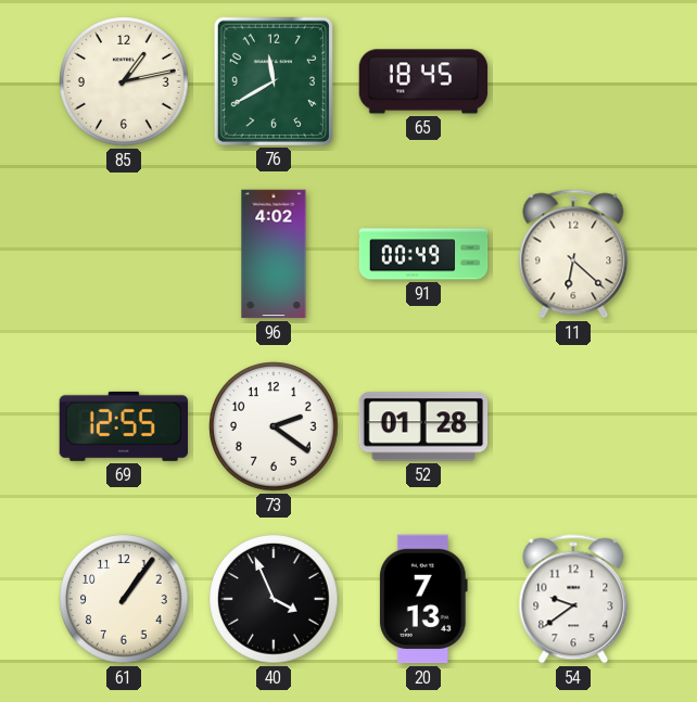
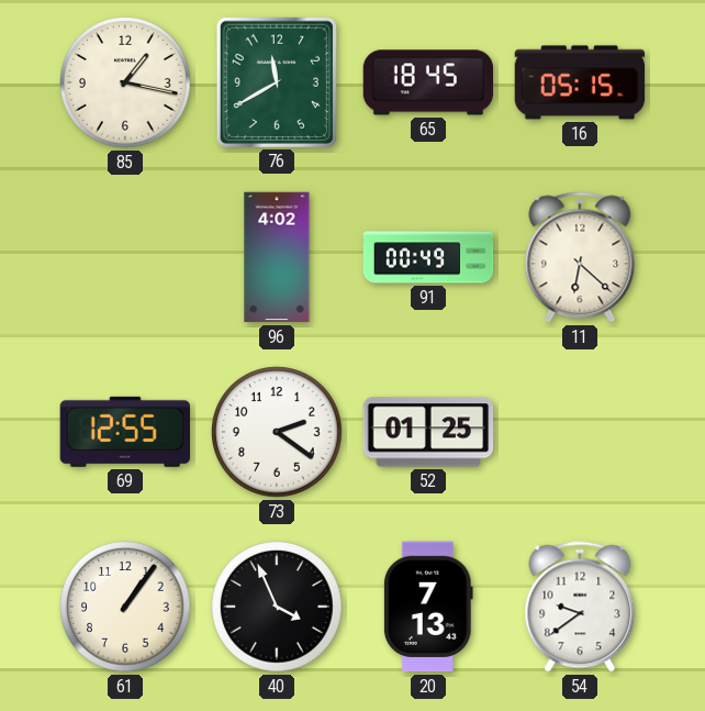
85: 1:13 -> 1:17 (125, 82)
16: none -> 05:15 (580, 82)
52: 01:28 -> 01:25 (428, 432)
